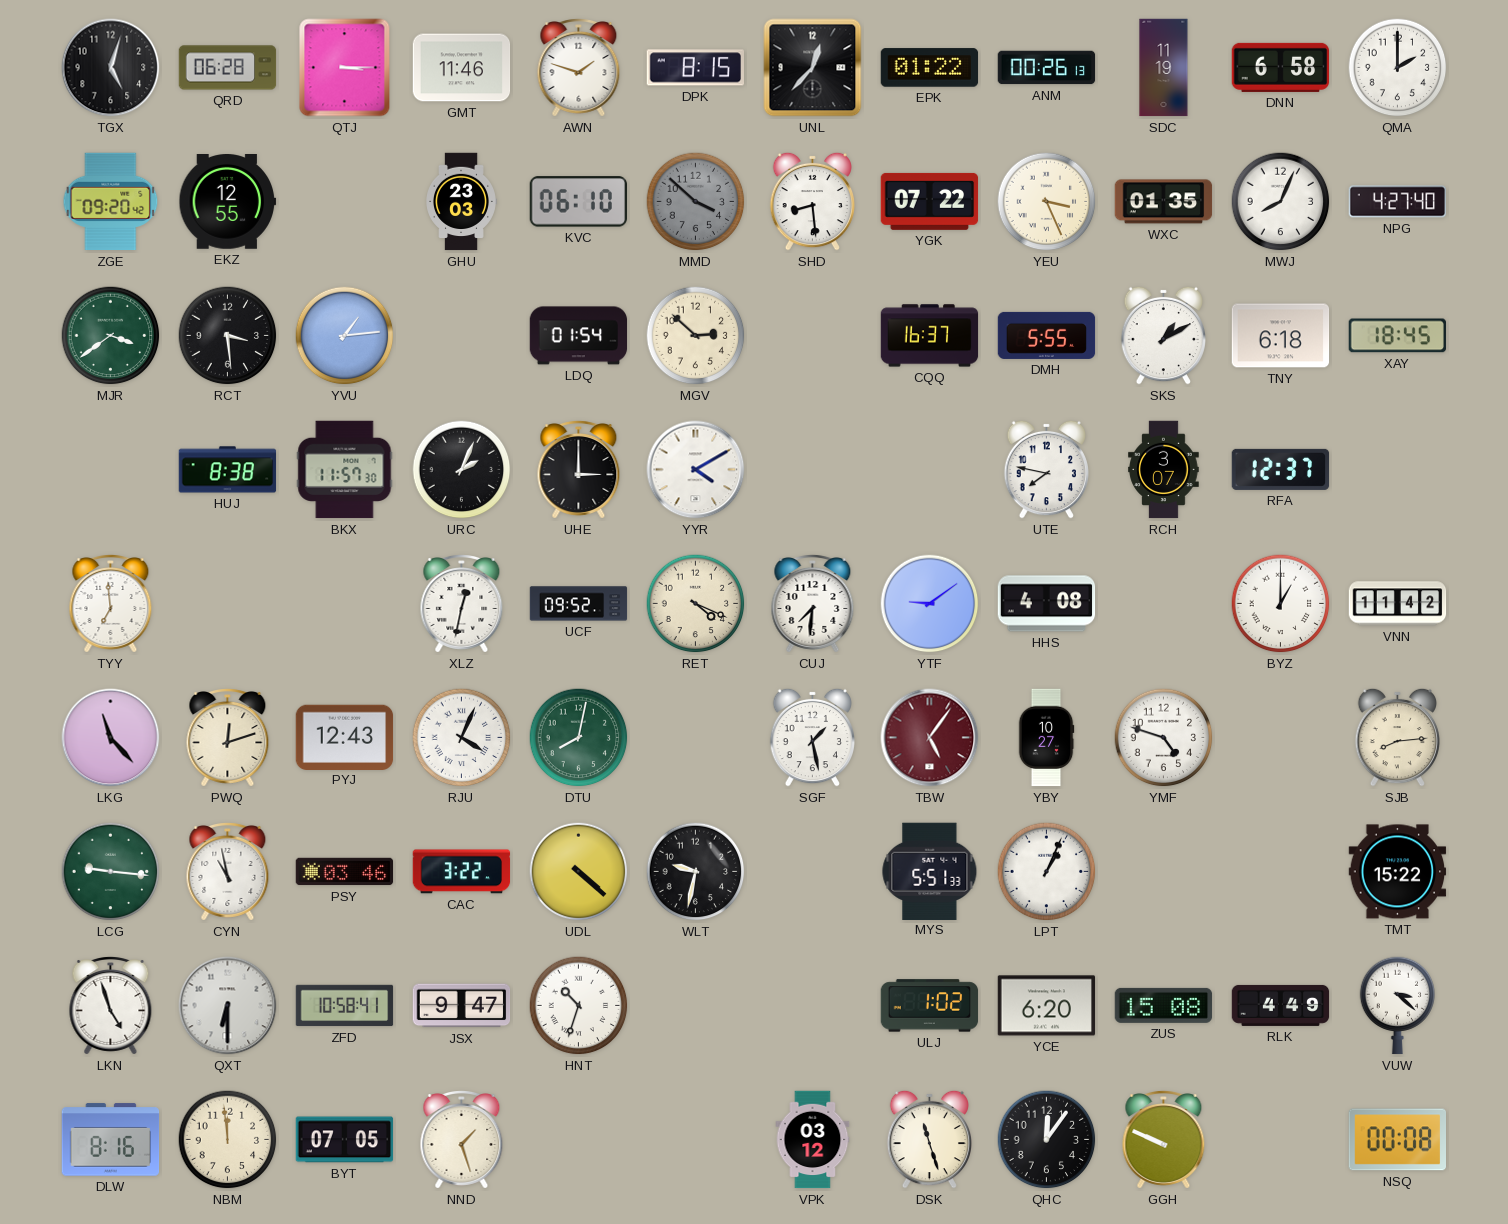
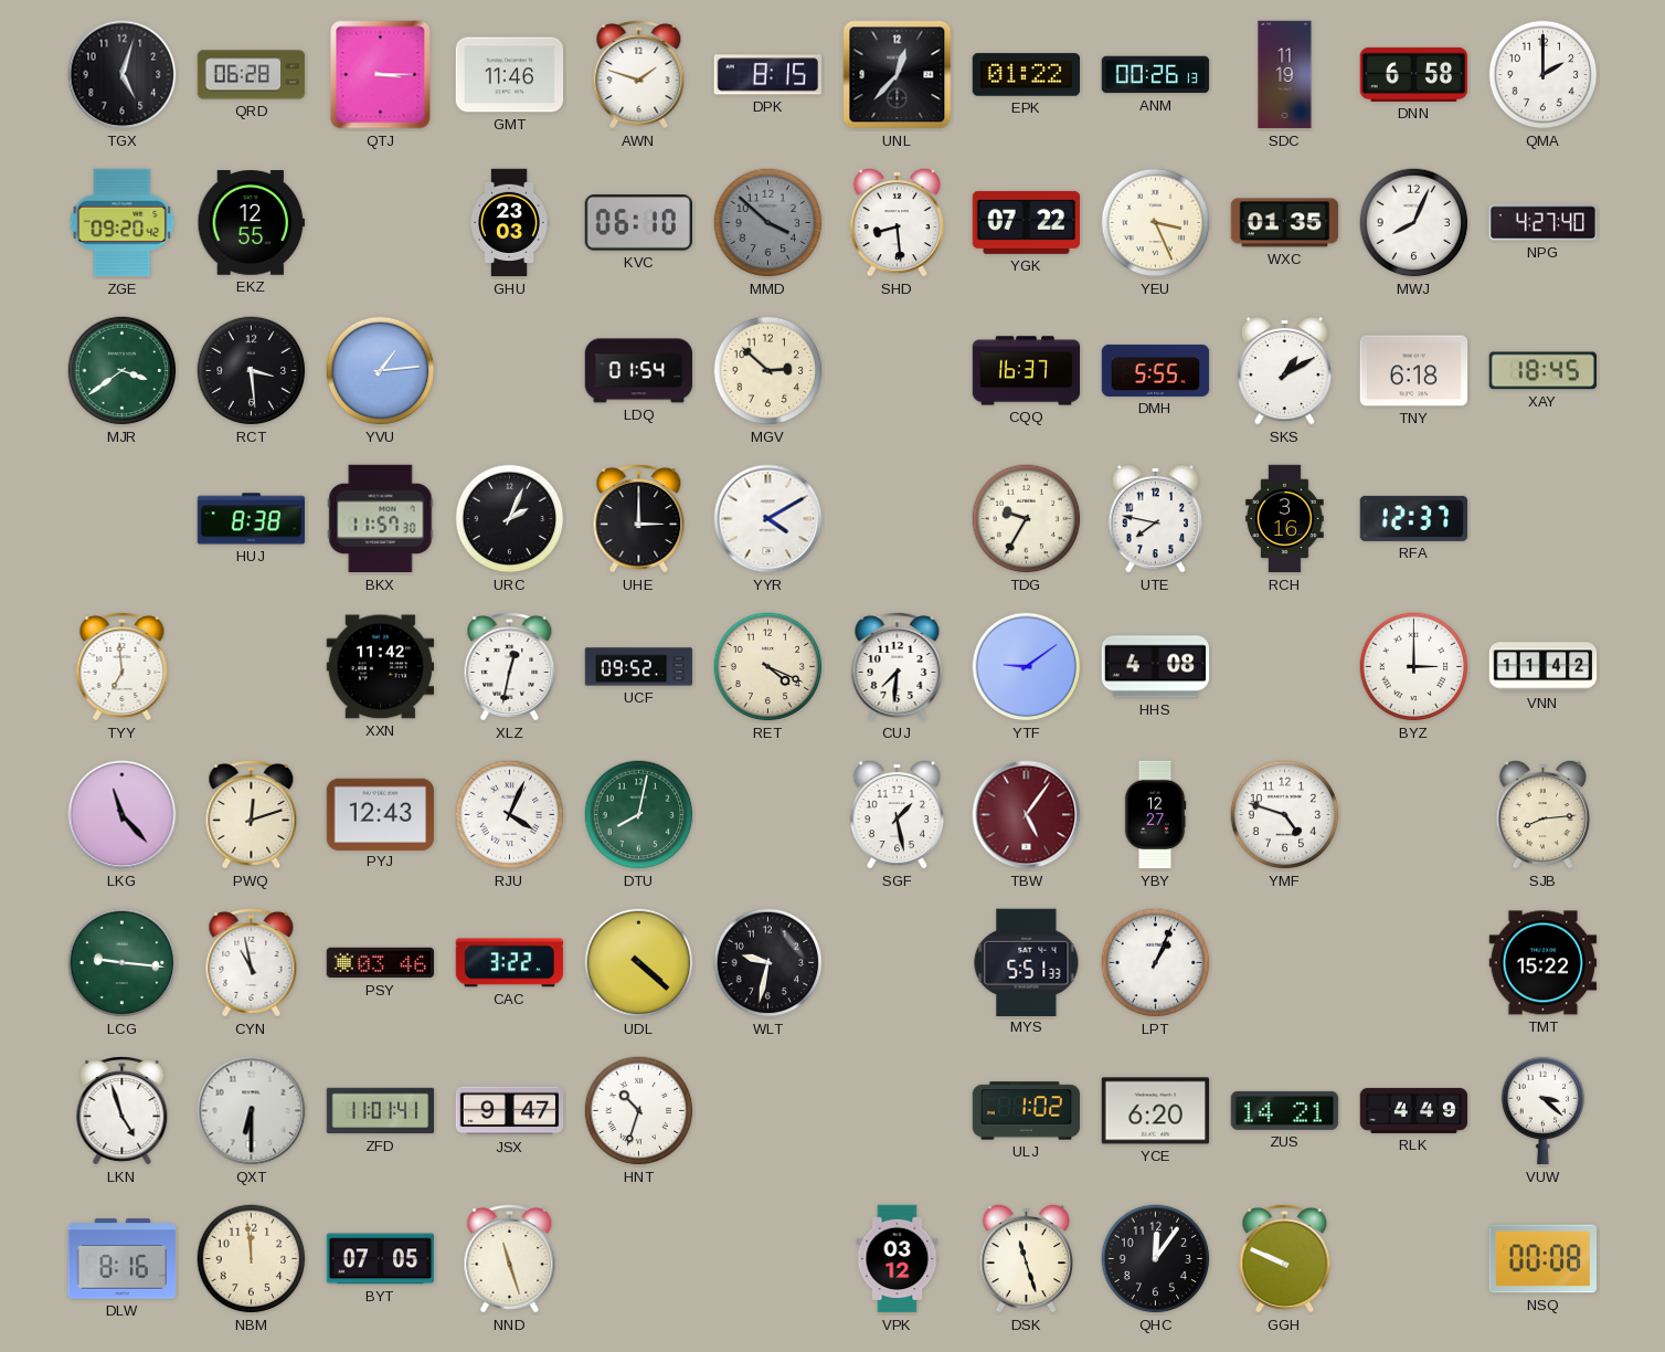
TDG: none -> 9:35 (1027, 519)
RCH: 3:07 -> 3:16 (1285, 519)
XXN: none -> 11:42 (381, 667)
BYZ: 1:00 -> 3:00 (1414, 667)
YBY: 10:27 -> 12:27 (1155, 815)
ZFD: 10:58 -> 11:01 (381, 1111)
ZUS: 15:08 -> 14:21 (1285, 1110)
NND: 1:27 -> 11:27 (510, 1259)
